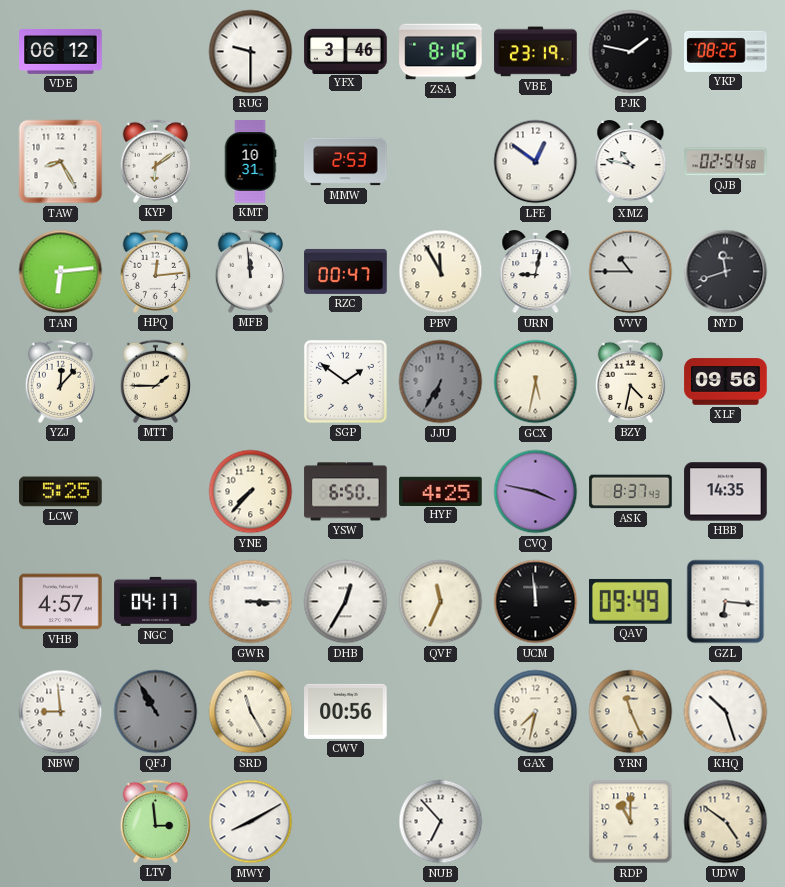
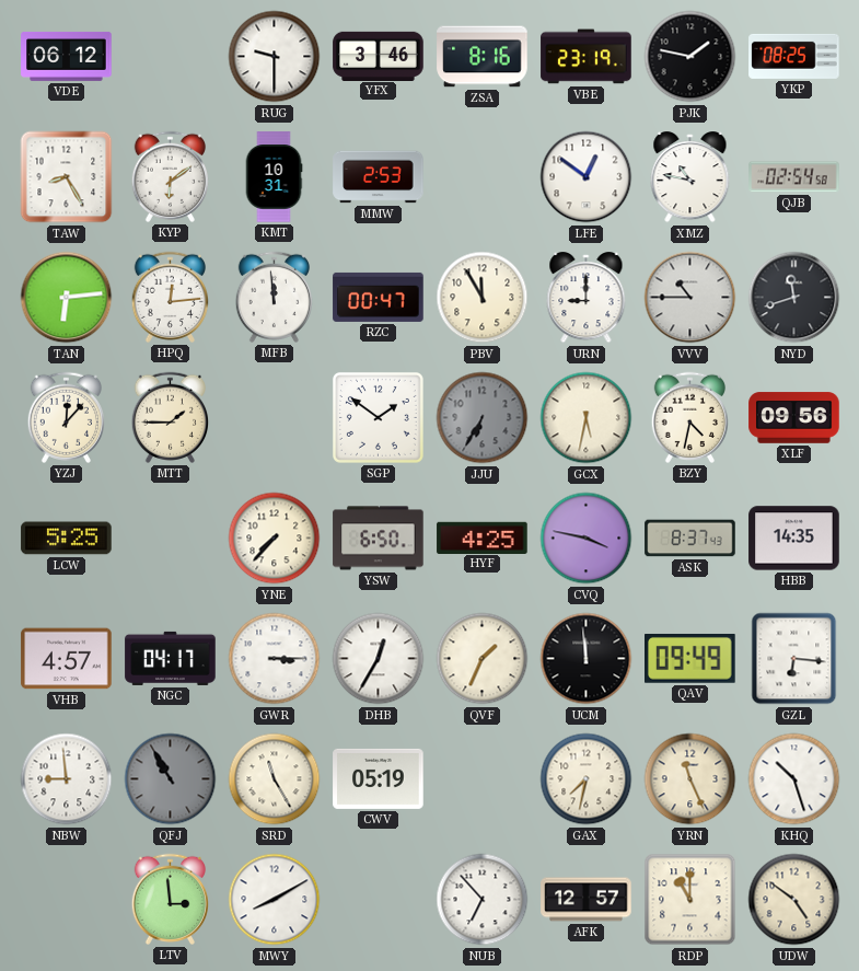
URN: 9:02 -> 9:00 (587, 298)
QVF: 11:34 -> 1:34 (483, 659)
CWV: 00:56 -> 05:19 (379, 778)
AFK: none -> 12:57 (587, 900)
